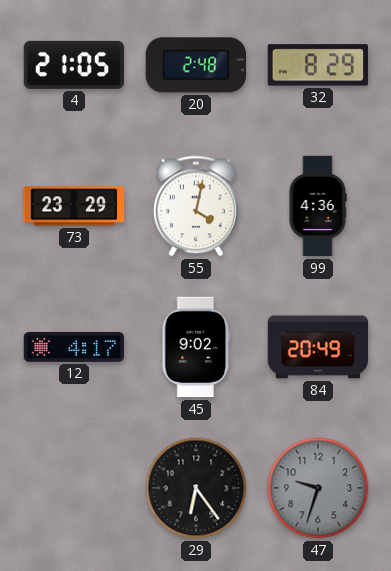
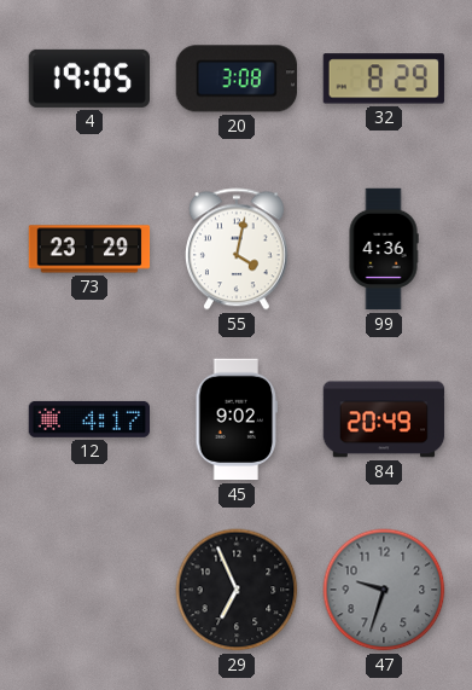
4: 21:05 -> 19:05 (88, 79)
20: 2:48 -> 3:08 (235, 79)
29: 6:24 -> 6:56 (237, 590)
